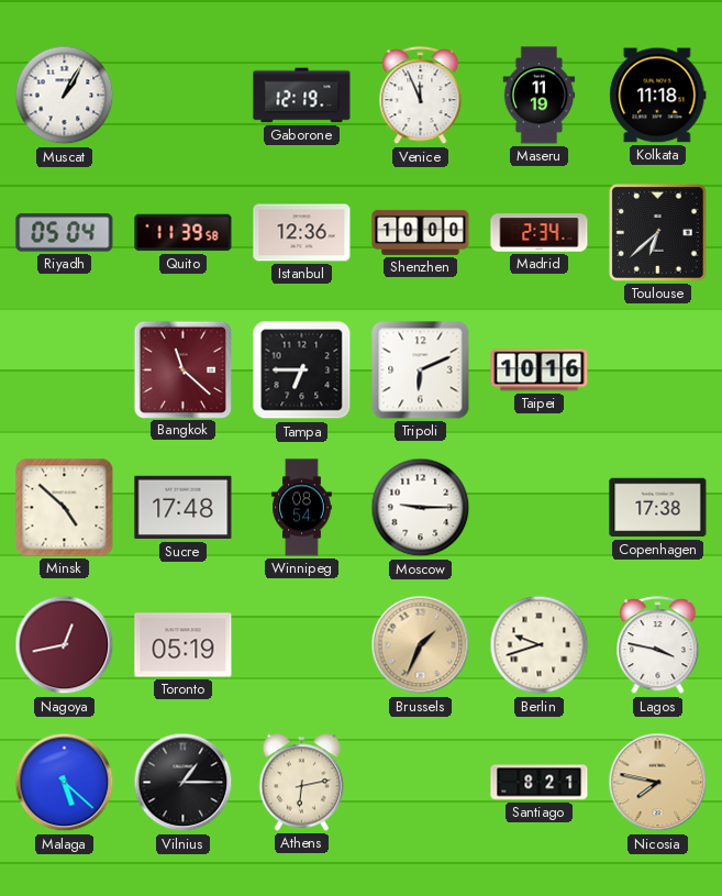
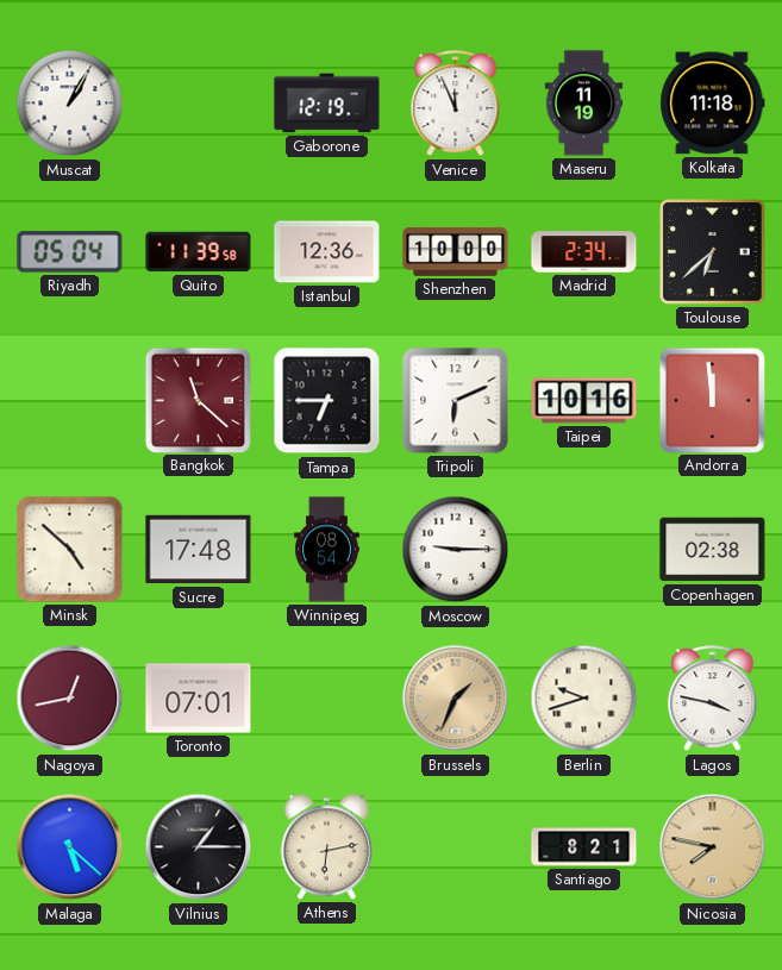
Andorra: none -> 11:59 (712, 400)
Copenhagen: 17:38 -> 02:38 (713, 550)
Toronto: 05:19 -> 07:01 (199, 699)
